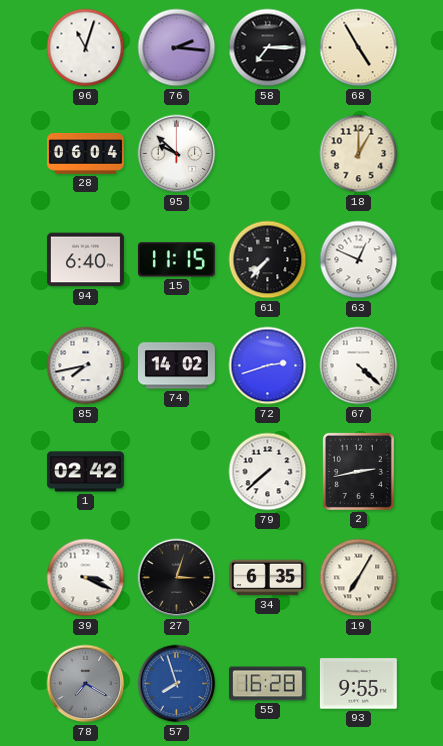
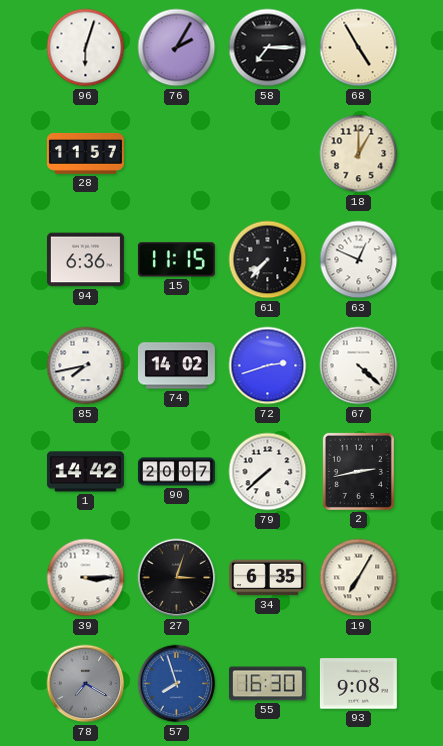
96: 11:03 -> 6:03 (86, 48)
76: 2:16 -> 2:05 (177, 48)
28: 06:04 -> 11:57 (85, 153)
95: 9:52 -> none (177, 154)
94: 6:40 -> 6:36 (85, 260)
1: 02:42 -> 14:42 (85, 472)
90: none -> 20:07 (176, 472)
39: 3:19 -> 3:15 (86, 578)
55: 16:28 -> 16:30 (267, 684)
93: 9:55 -> 9:08 (358, 684)
